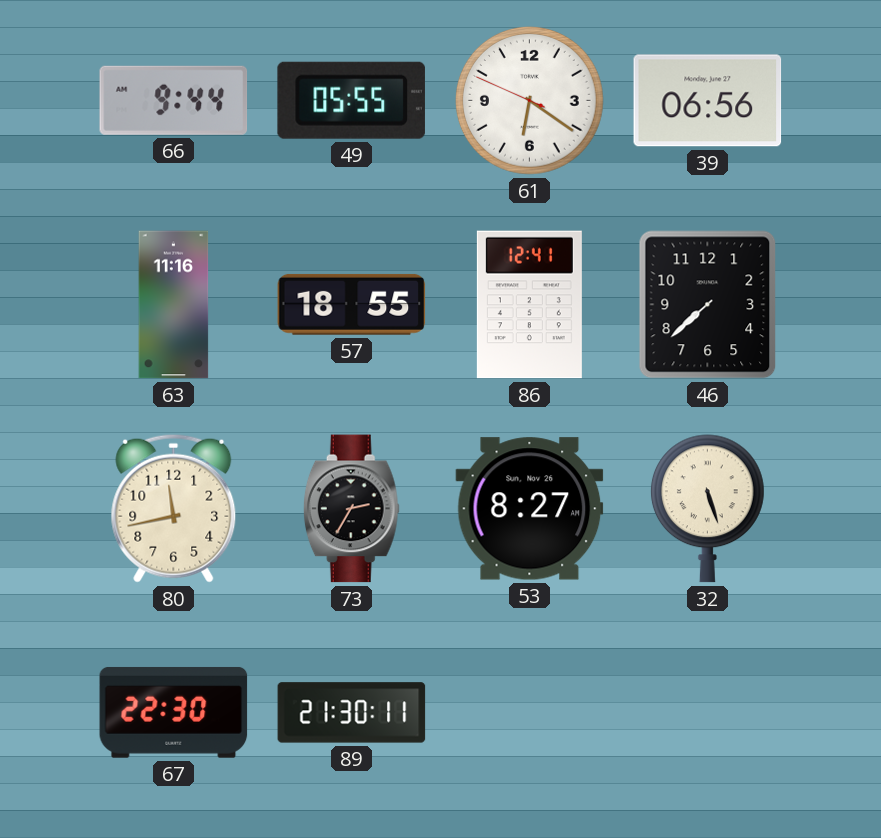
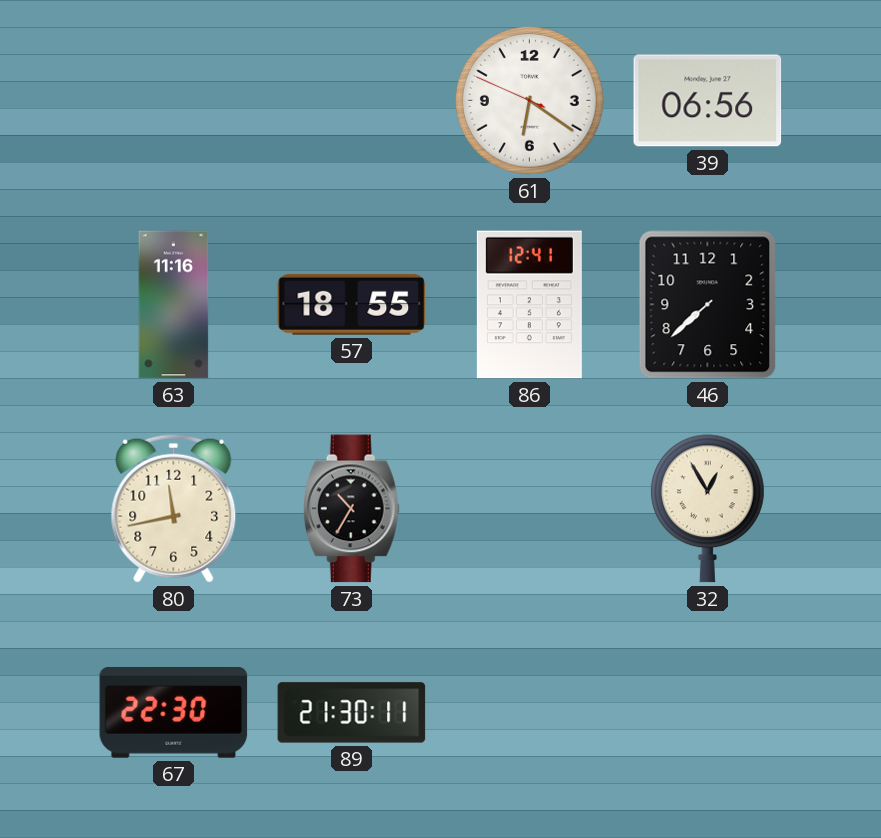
66: 9:44 -> none (174, 100)
49: 05:55 -> none (351, 100)
73: 2:35 -> 10:35 (351, 509)
53: 8:27 -> none (530, 509)
32: 5:27 -> 12:55 (707, 509)
